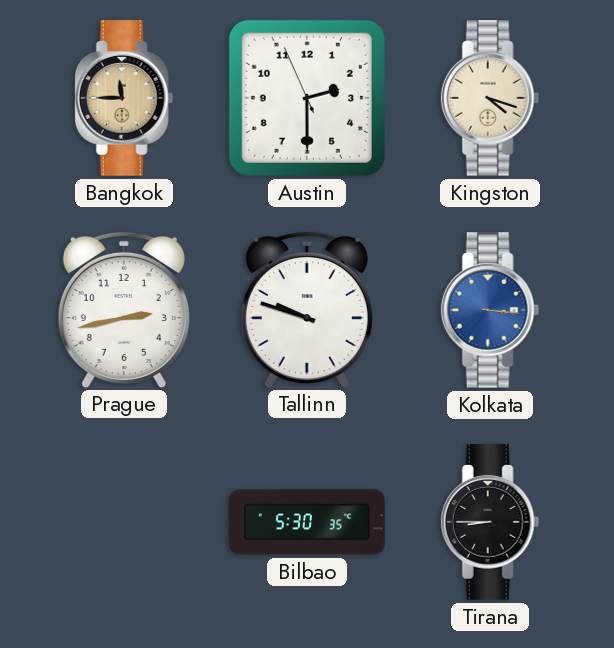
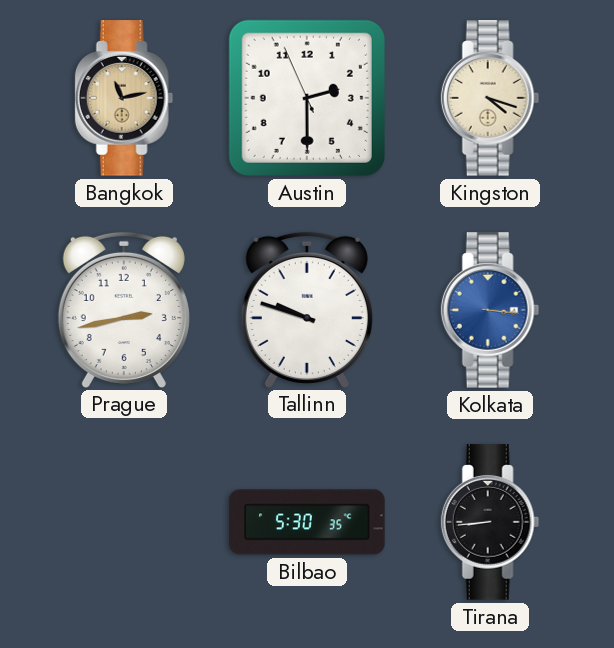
Bangkok: 11:45 -> 11:13 (124, 98)
Tirana: 8:45 -> 8:44 (490, 522)
